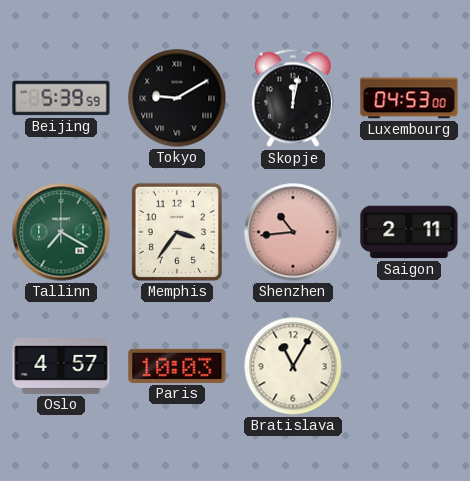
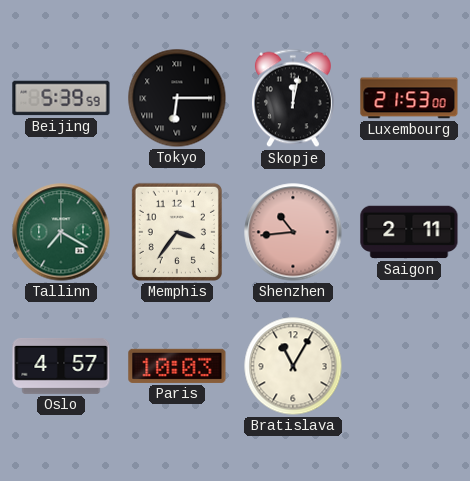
Tokyo: 9:10 -> 6:15 (177, 98)
Luxembourg: 04:53 -> 21:53 (409, 98)
